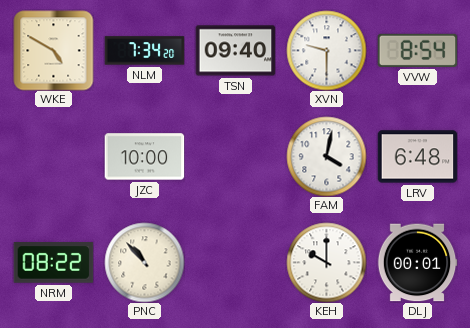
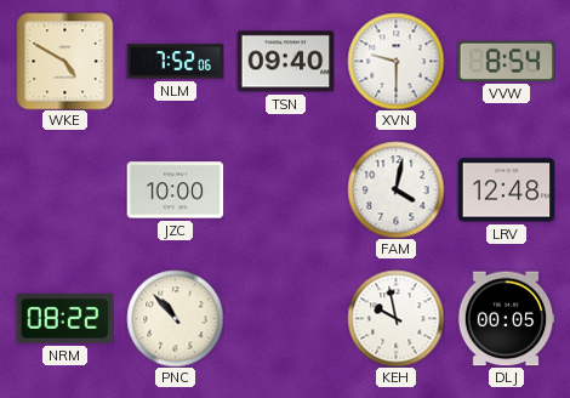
NLM: 7:34 -> 7:52 (175, 62)
LRV: 6:48 -> 12:48 (506, 191)
KEH: 10:00 -> 9:58 (395, 318)
DLJ: 00:01 -> 00:05 (506, 319)
